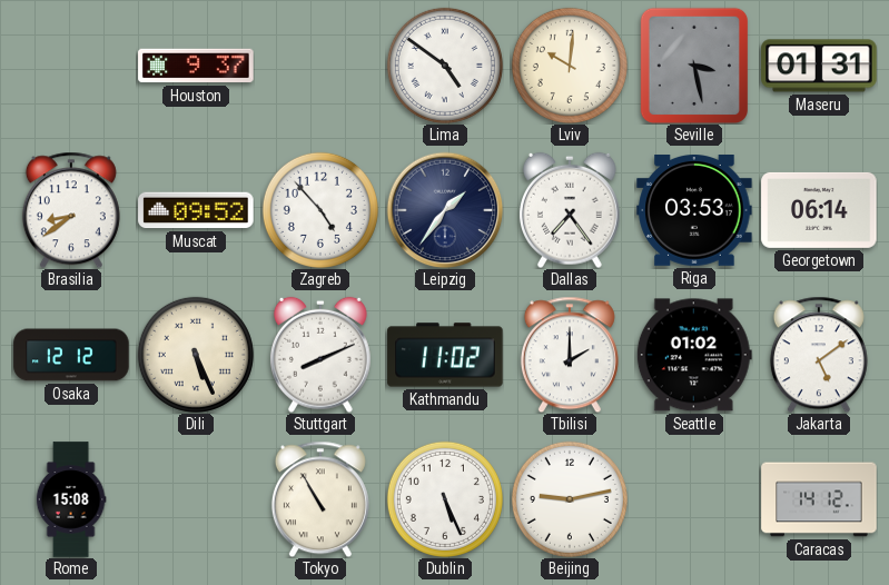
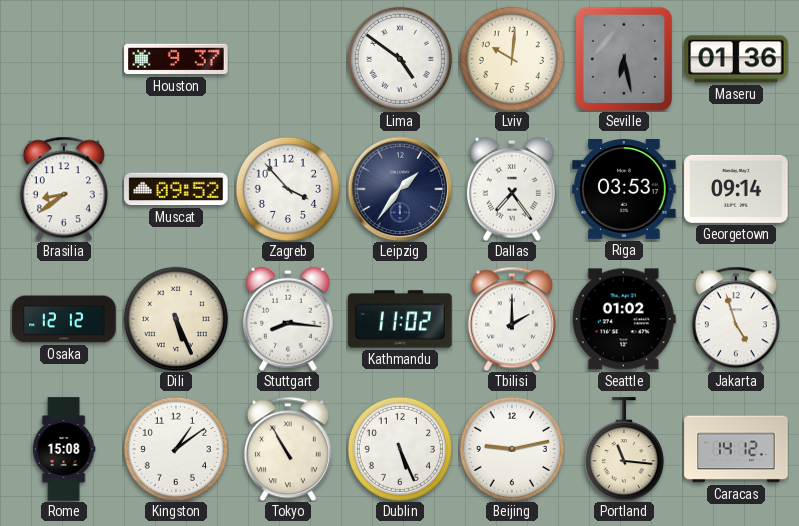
Seville: 3:28 -> 6:28 (623, 58)
Maseru: 01:31 -> 01:36 (736, 59)
Zagreb: 4:53 -> 3:53 (288, 189)
Georgetown: 06:14 -> 09:14 (736, 189)
Stuttgart: 8:11 -> 8:16 (288, 319)
Jakarta: 5:09 -> 4:57 (736, 319)
Kingston: none -> 1:09 (176, 449)
Portland: none -> 11:16 (624, 449)
